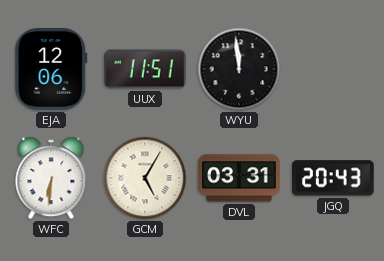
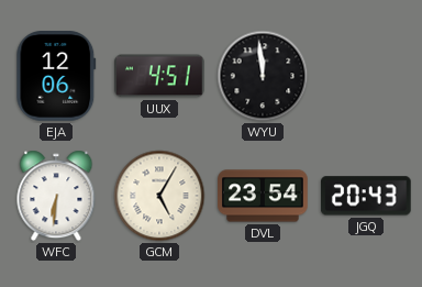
UUX: 11:51 -> 4:51 (160, 76)
DVL: 03:31 -> 23:54 (263, 196)
